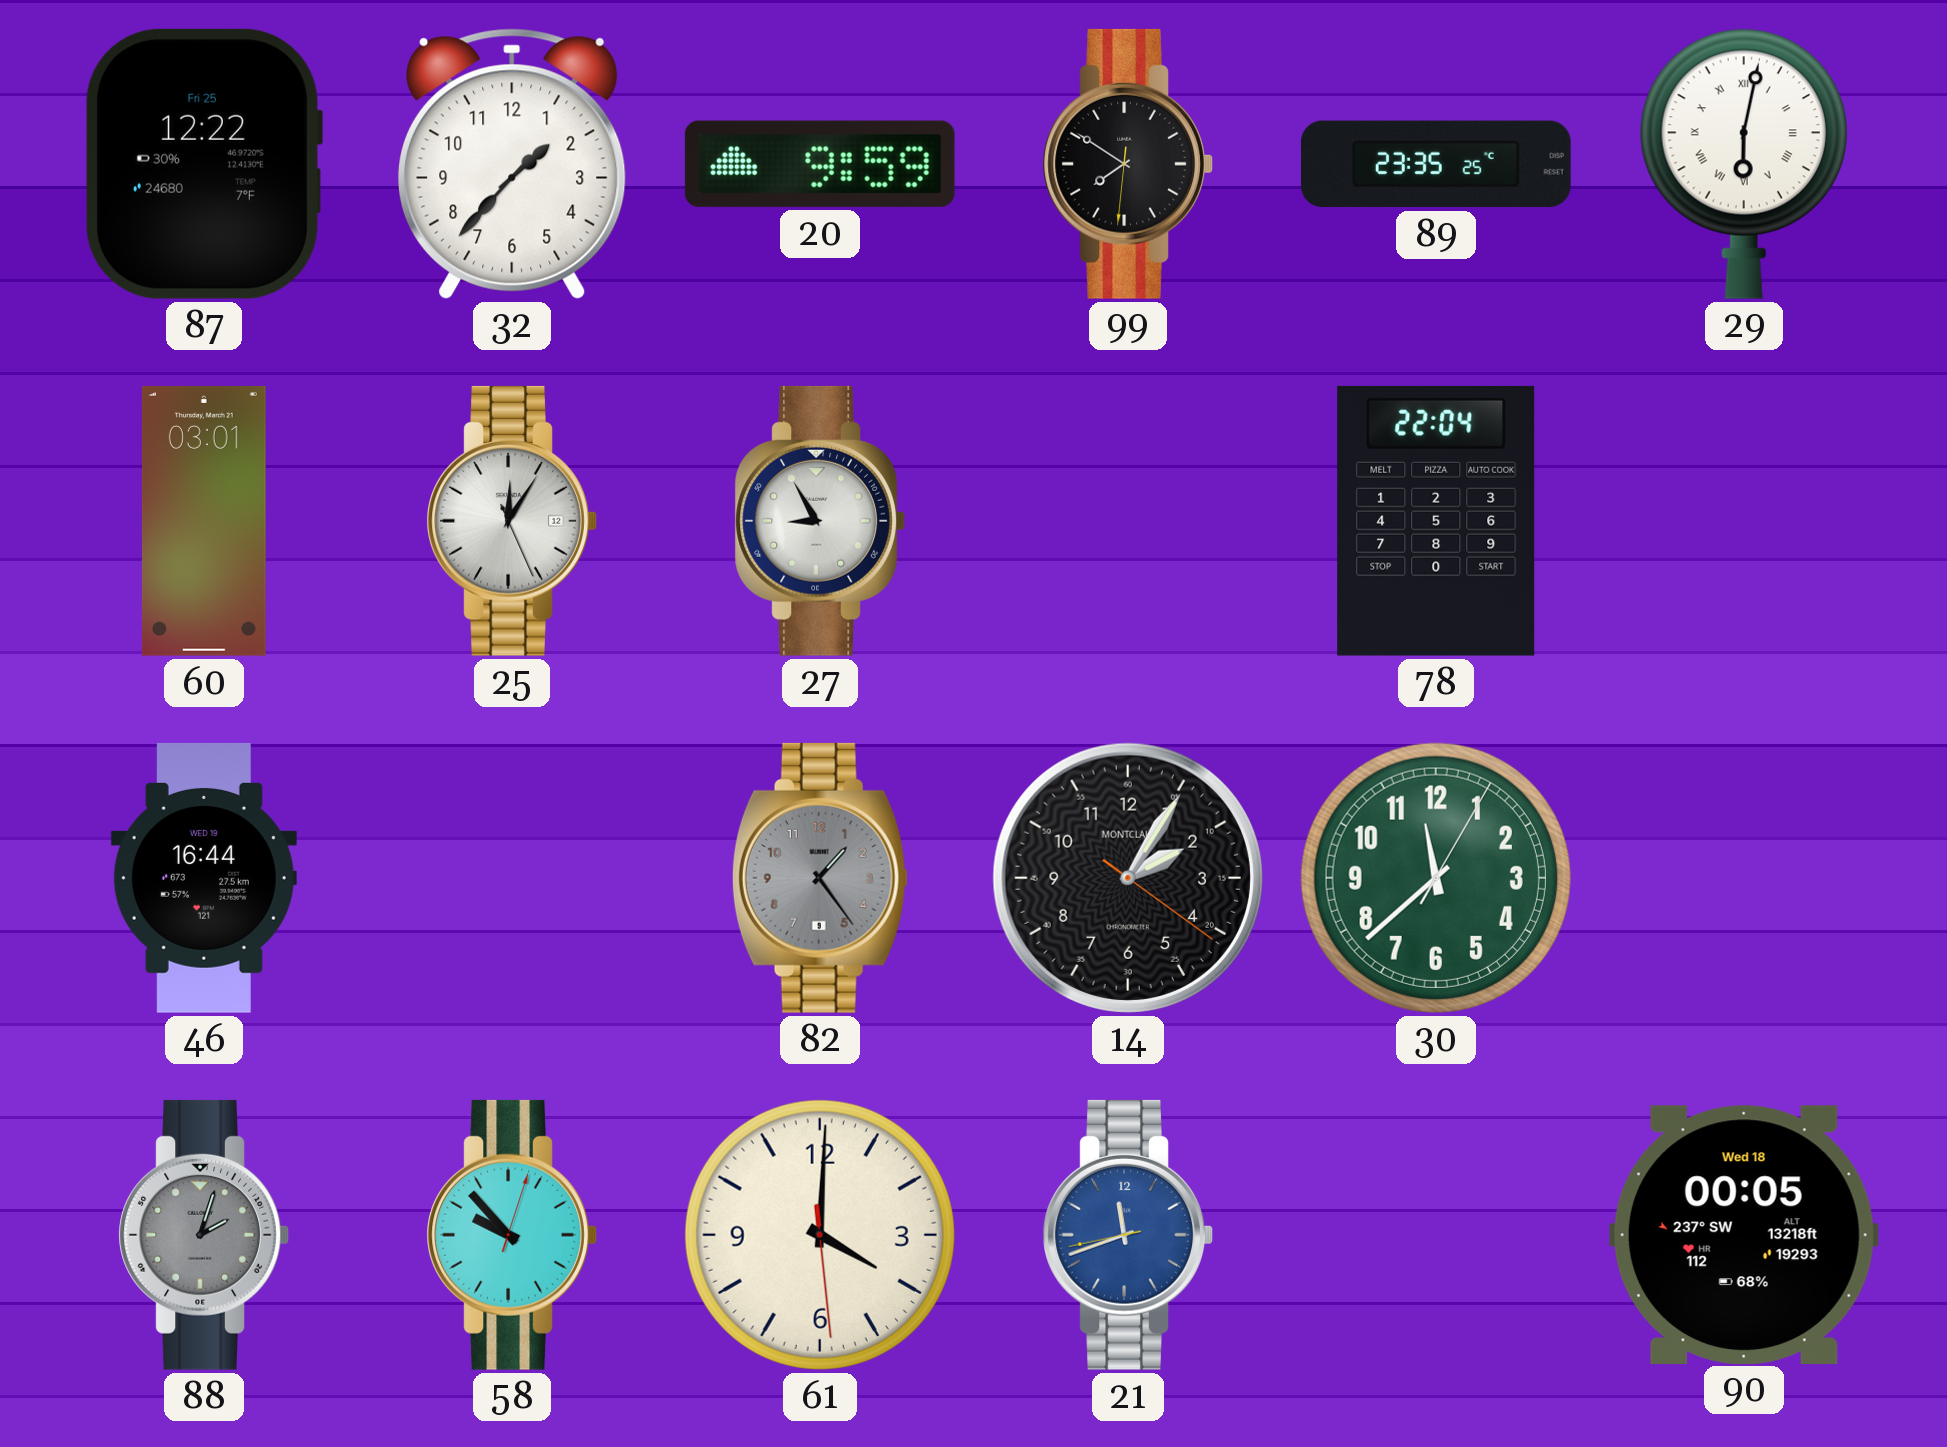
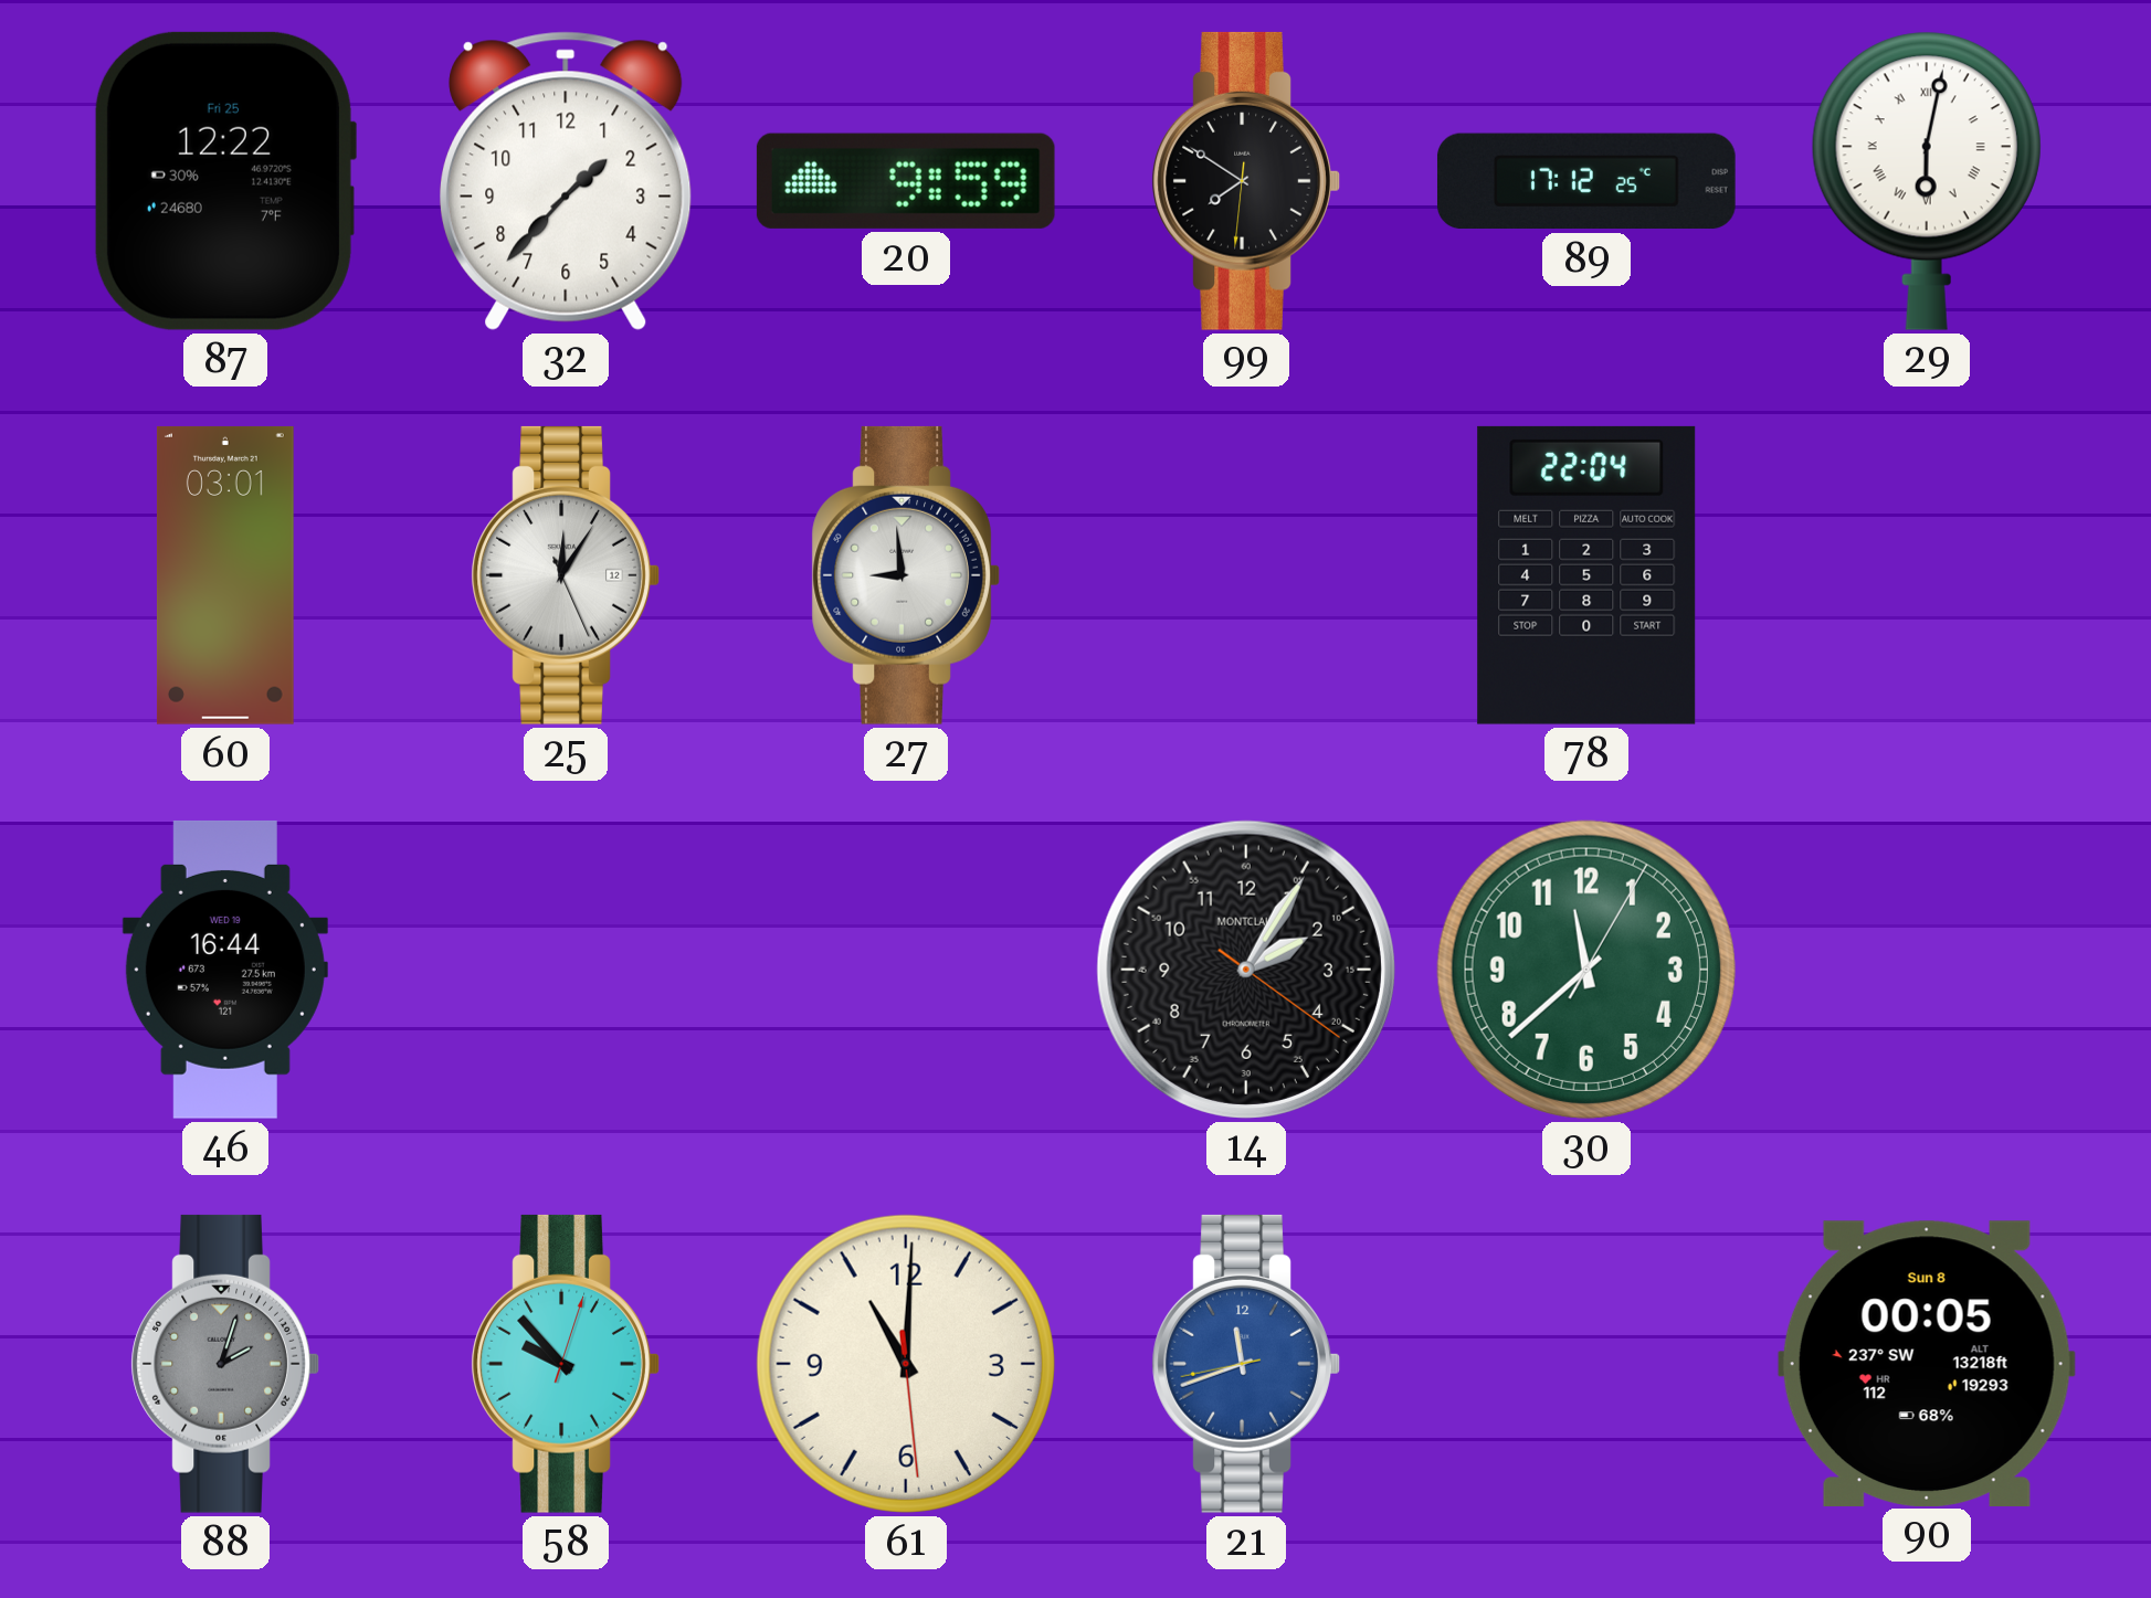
89: 23:35 -> 17:12 (1586, 181)
27: 8:55 -> 8:59 (906, 575)
82: 1:24 -> none (820, 878)
61: 4:00 -> 11:00 (906, 1364)
90 date: Wed 18 -> Sun 8 (1927, 1363)
